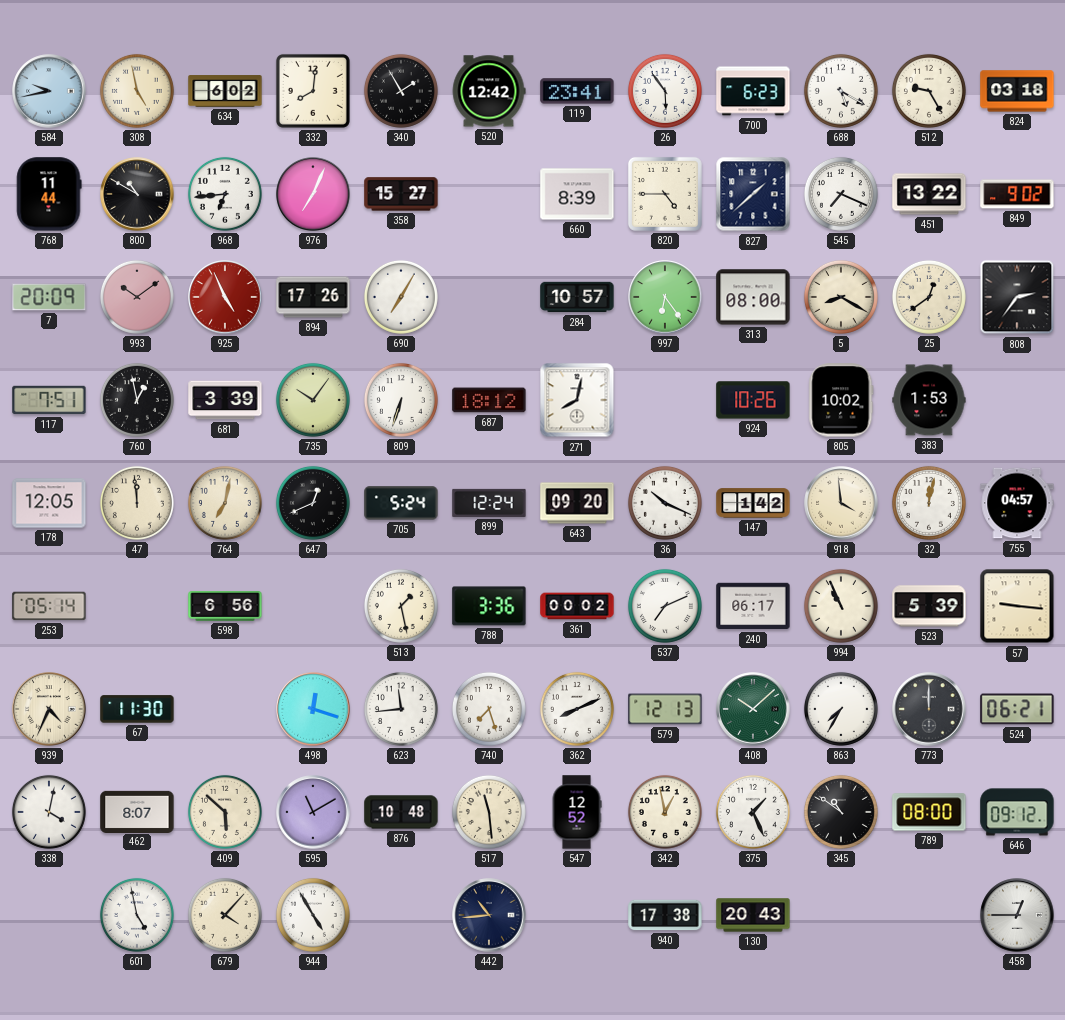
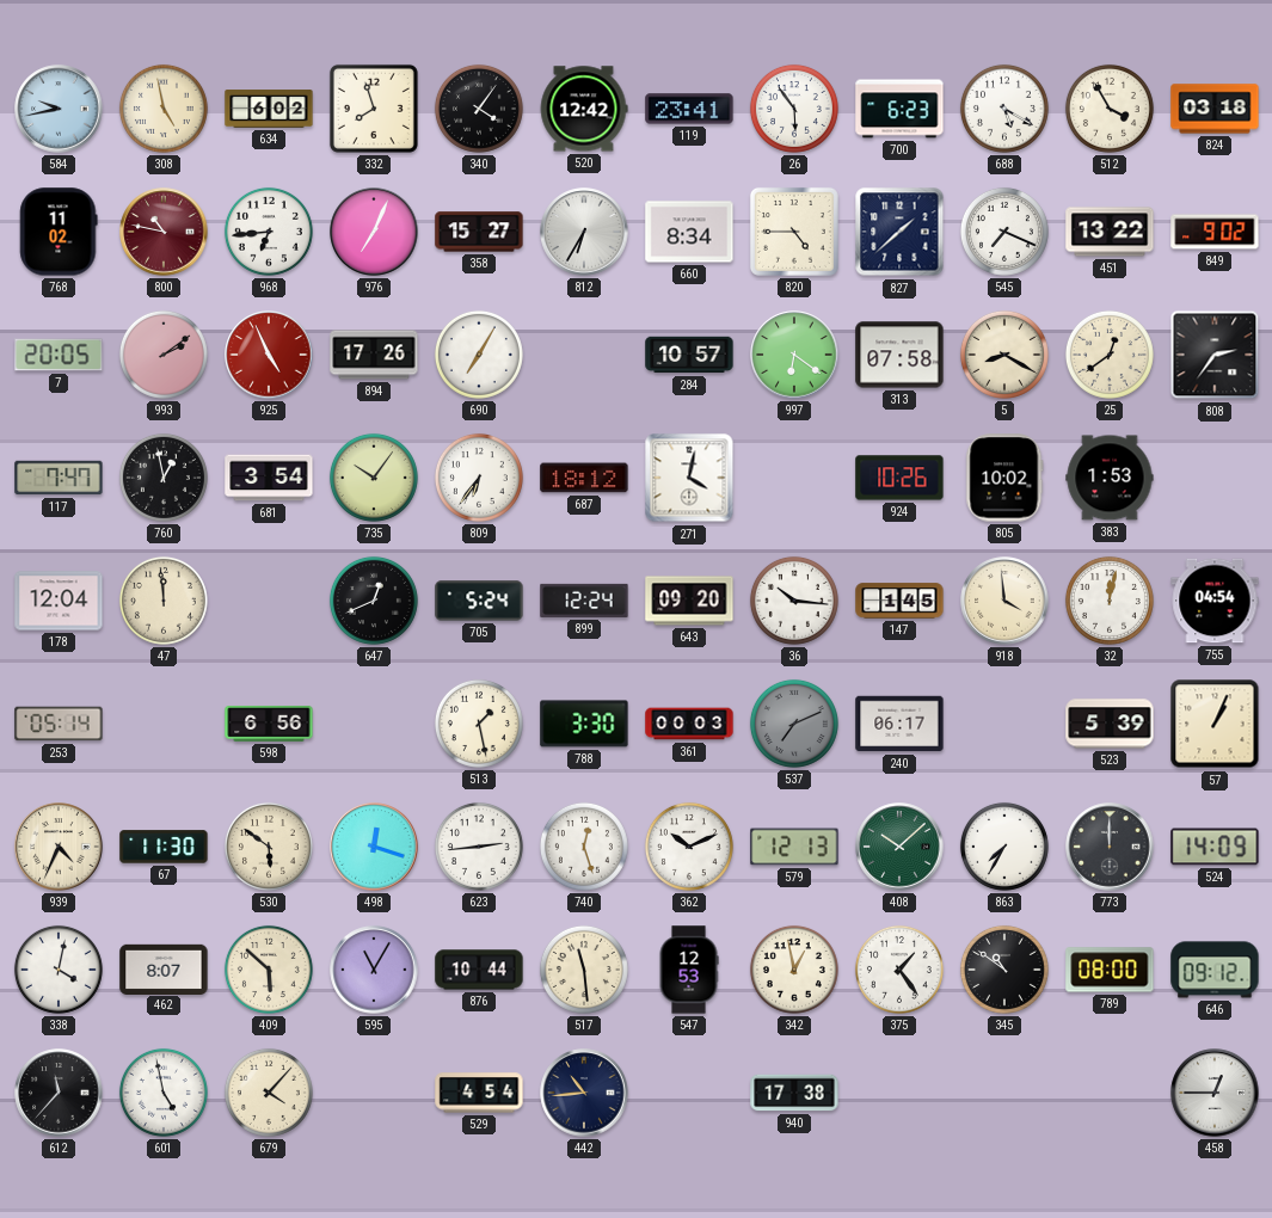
332: 8:01 -> 7:57 (374, 109)
340: 1:55 -> 4:06 (479, 109)
512: 9:25 -> 3:55 (1110, 109)
768: 11:44 -> 11:02 (59, 232)
800: 10:50 -> 10:47 (164, 232)
800 dial: black -> burgundy (164, 232)
812: none -> 6:35 (584, 232)
660: 8:39 -> 8:34 (689, 232)
7: 20:09 -> 20:05 (59, 355)
993: 10:09 -> 2:09 (164, 355)
997: 6:24 -> 6:21 (794, 355)
313: 08:00 -> 07:58 (899, 355)
117: 7:51 -> 7:47 (59, 478)
681: 3:39 -> 3:54 (269, 478)
809: 6:33 -> 6:36 (479, 478)
271: 8:02 -> 4:02 (689, 478)
178: 12:05 -> 12:04 (59, 601)
764: 7:02 -> none (225, 503)
36: 10:19 -> 10:16 (794, 601)
147: 1:42 -> 1:45 (899, 601)
755: 04:57 -> 04:54 (1215, 601)
788: 3:36 -> 3:30 (584, 724)
361: 00:02 -> 00:03 (689, 724)
537 dial: white -> grey (794, 724)
994: 10:56 -> none (841, 606)
57: 9:16 -> 1:04 (1215, 724)
530: none -> 5:51 (269, 847)
623: 11:44 -> 2:44 (479, 847)
740: 7:27 -> 12:27 (584, 847)
362: 8:11 -> 10:11 (689, 847)
524: 06:21 -> 14:09 (1215, 847)
595: 11:10 -> 11:05 (374, 970)
876: 10:48 -> 10:44 (479, 970)
547: 12:52 -> 12:53 (689, 970)
375: 1:26 -> 1:24 (899, 970)
612: none -> 11:37 (59, 1093)
944: 4:55 -> none (313, 915)
529: none -> 4:54 (479, 1093)
130: 20:43 -> none (753, 915)
